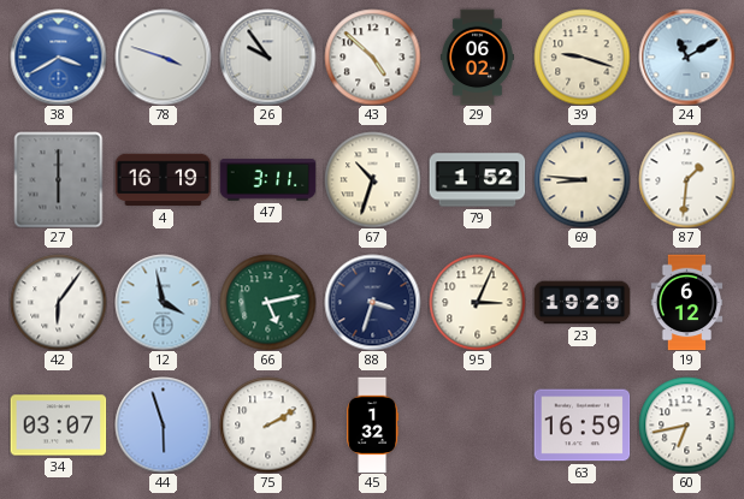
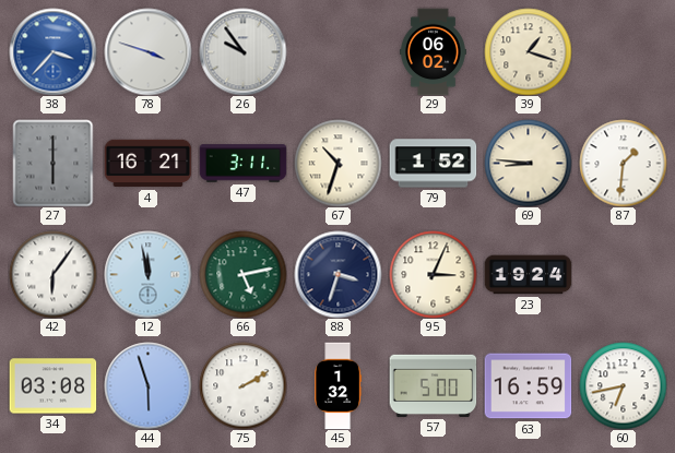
38: 3:40 -> 3:37 (52, 51)
43: 4:52 -> none (372, 57)
39: 9:18 -> 1:18 (528, 51)
24: 11:10 -> none (686, 57)
4: 16:19 -> 16:21 (147, 164)
12: 3:58 -> 11:58 (147, 274)
23: 19:29 -> 19:24 (528, 275)
19: 6:12 -> none (687, 302)
34: 03:07 -> 03:08 (52, 386)
57: none -> 5:00 (433, 385)
